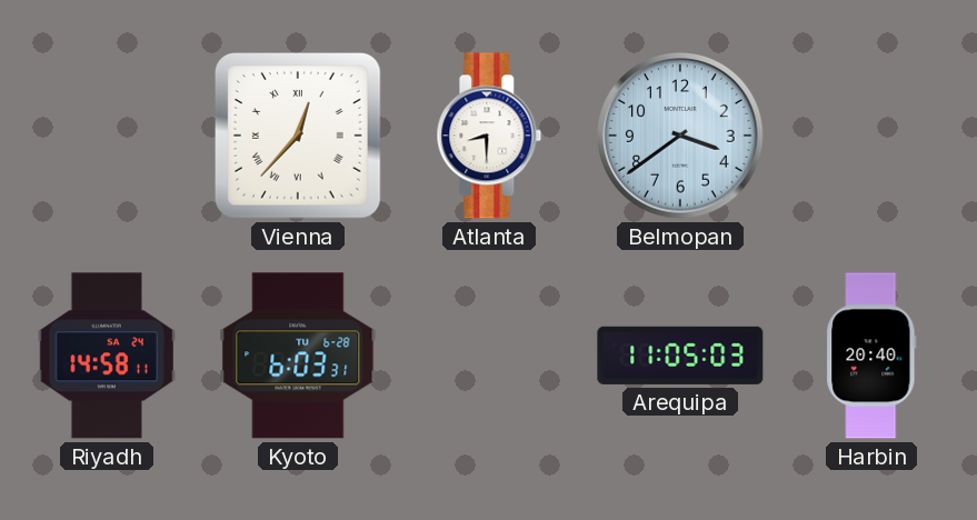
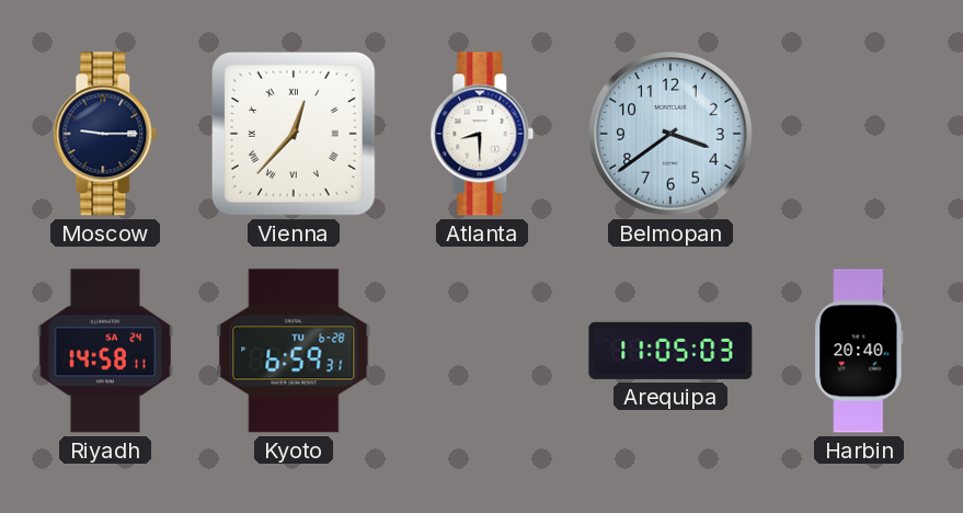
Moscow: none -> 9:15 (105, 134)
Kyoto: 6:03 -> 6:59 (294, 351)
